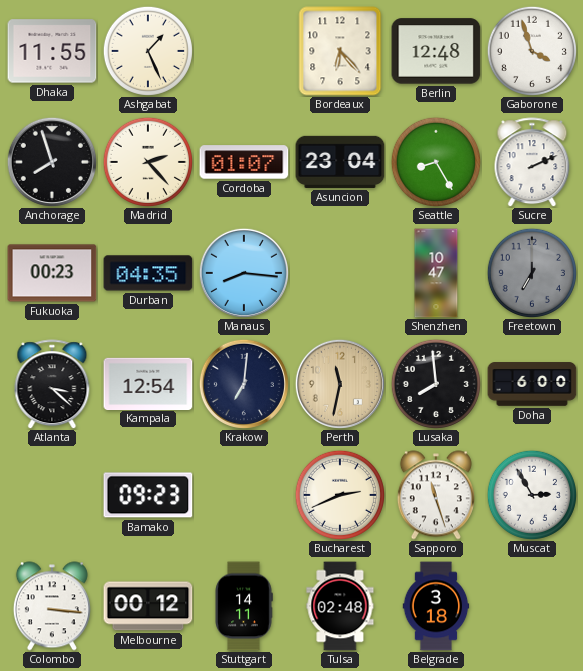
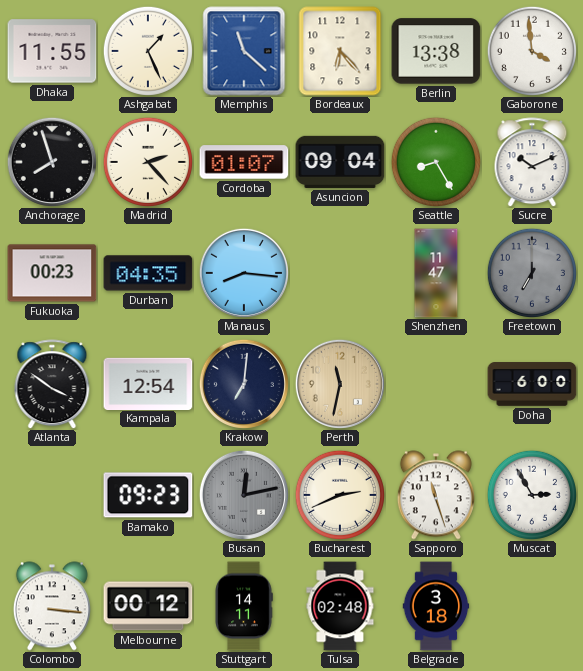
Memphis: none -> 11:22 (244, 51)
Berlin: 12:48 -> 13:38 (436, 51)
Gaborone: 3:57 -> 3:59 (532, 51)
Asuncion: 23:04 -> 09:04 (340, 162)
Sucre: 2:11 -> 10:11 (532, 162)
Shenzhen: 10:47 -> 11:47 (436, 273)
Atlanta: 3:22 -> 3:51 (52, 384)
Lusaka: 7:59 -> none (436, 384)
Busan: none -> 12:13 (244, 495)
